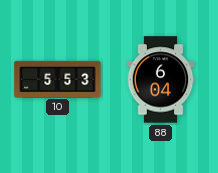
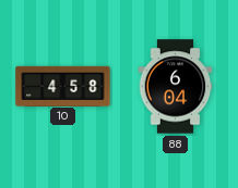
10: 5:53 -> 4:58 (63, 86)
